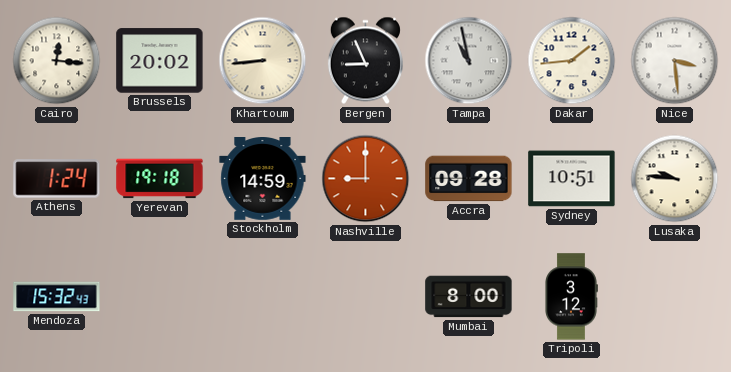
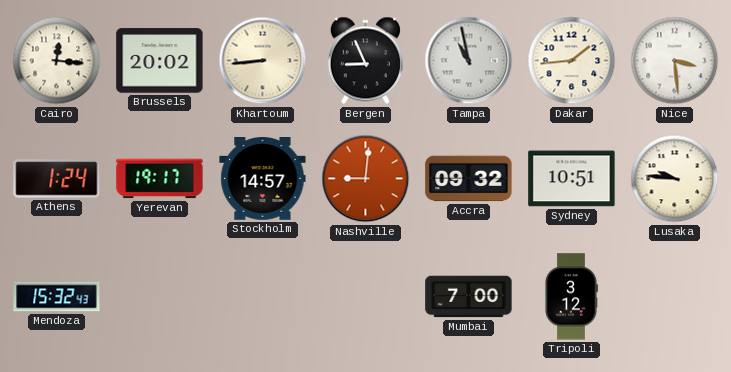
Yerevan: 19:18 -> 19:17 (160, 179)
Stockholm: 14:59 -> 14:57 (263, 179)
Nashville: 9:00 -> 9:01 (366, 179)
Accra: 09:28 -> 09:32 (469, 179)
Mumbai: 8:00 -> 7:00 (469, 297)
